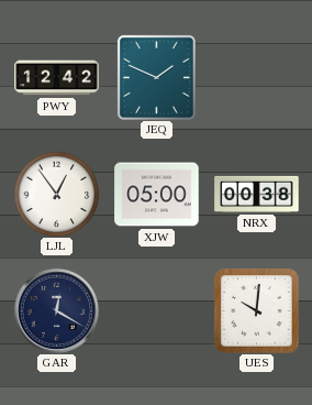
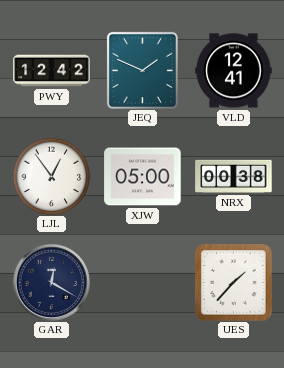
VLD: none -> 12:41 (234, 71)
UES: 10:01 -> 1:37 (234, 283)
